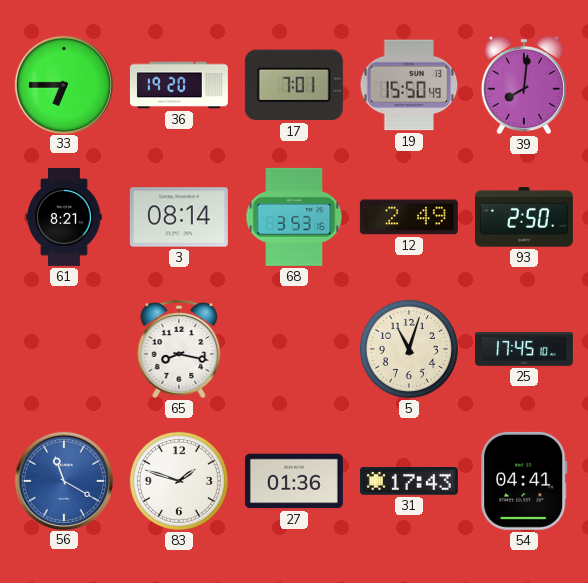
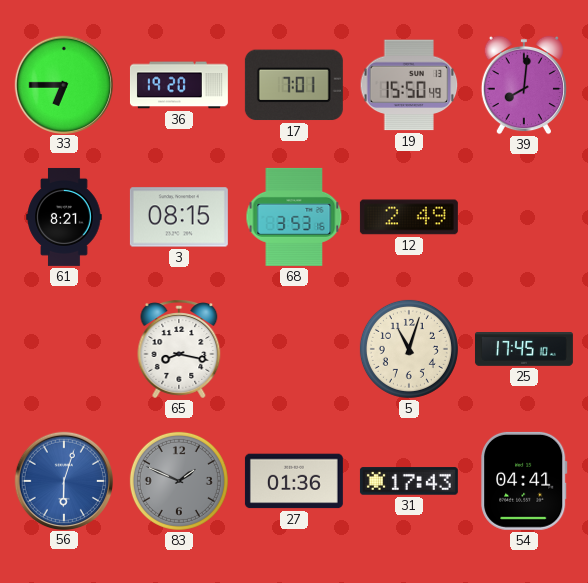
3: 08:14 -> 08:15 (179, 217)
93: 2:50 -> none (524, 217)
56: 11:20 -> 6:03 (63, 480)
83: 1:48 -> 1:49 (179, 481)
83 dial: white -> grey (179, 481)
